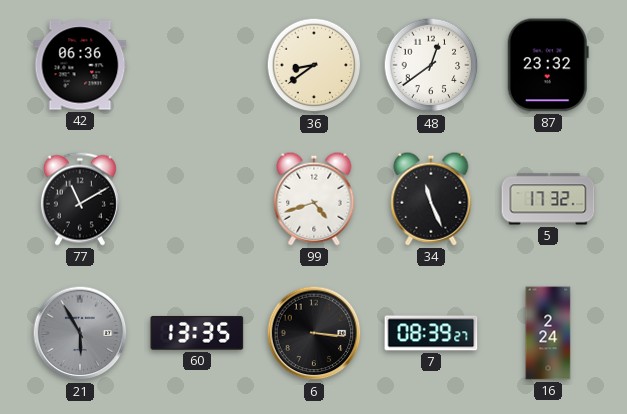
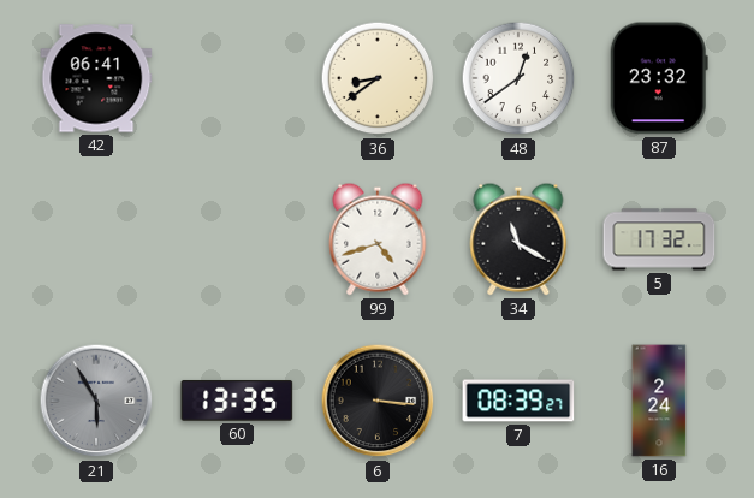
42: 06:36 -> 06:41 (96, 78)
77: 11:10 -> none (80, 199)
34: 11:26 -> 11:20 (518, 239)
